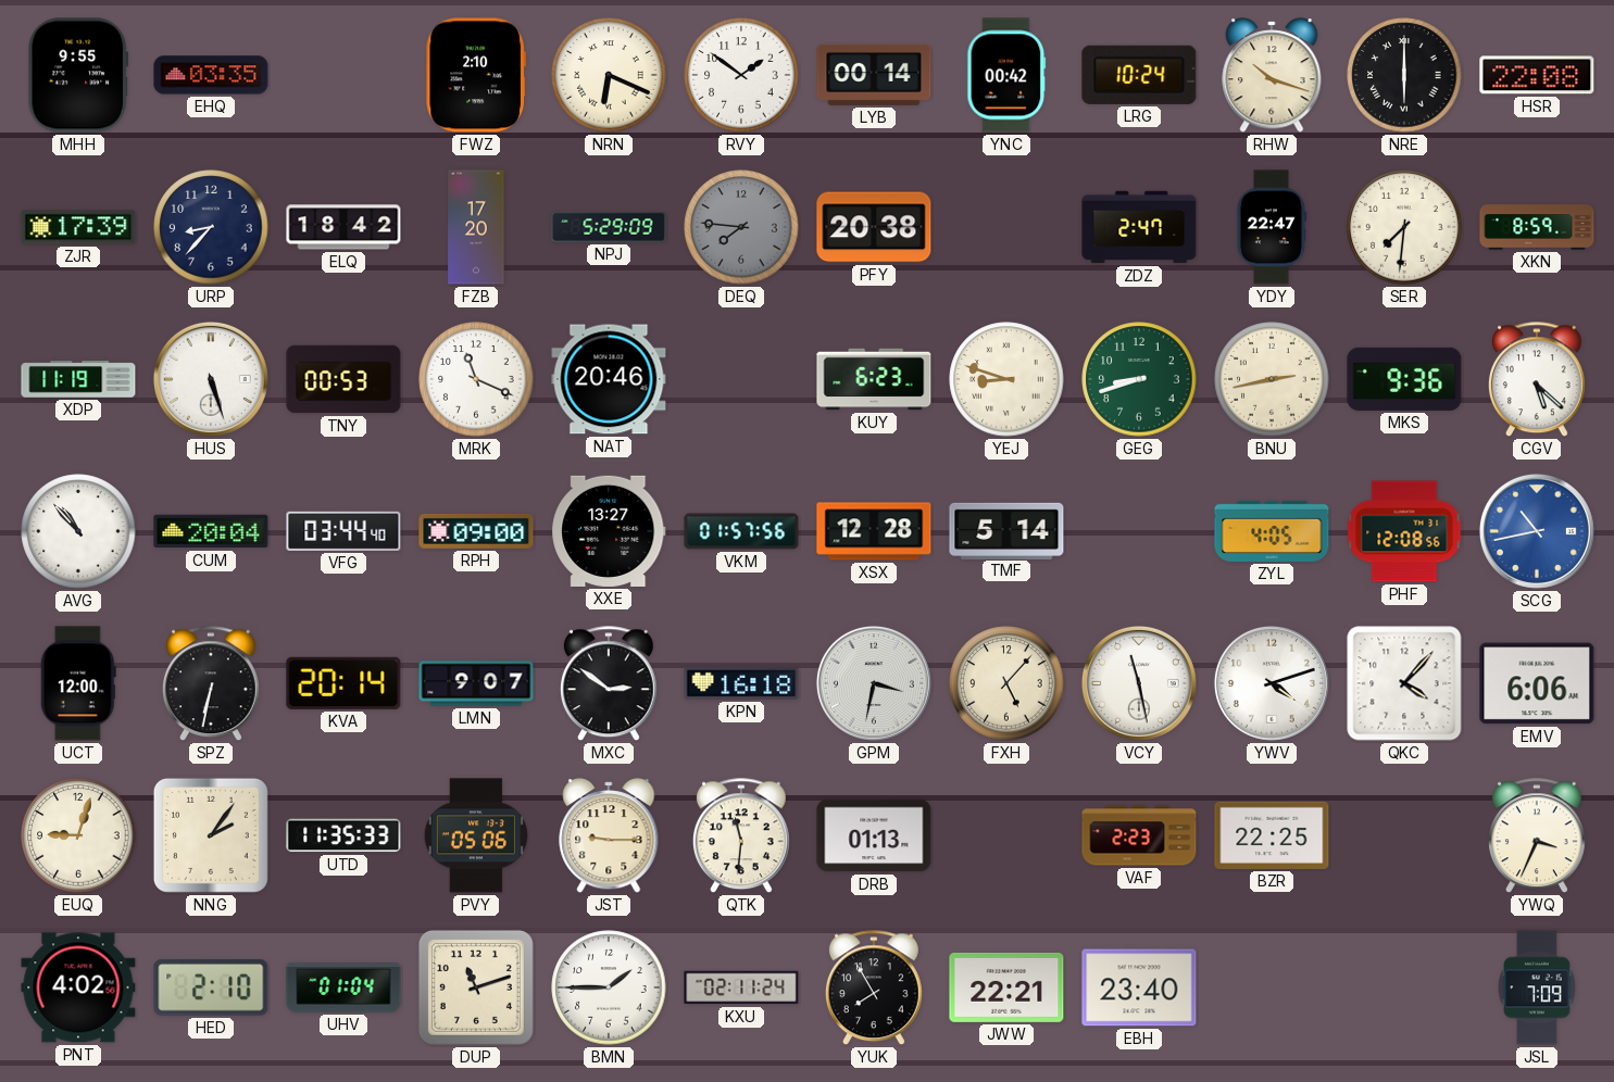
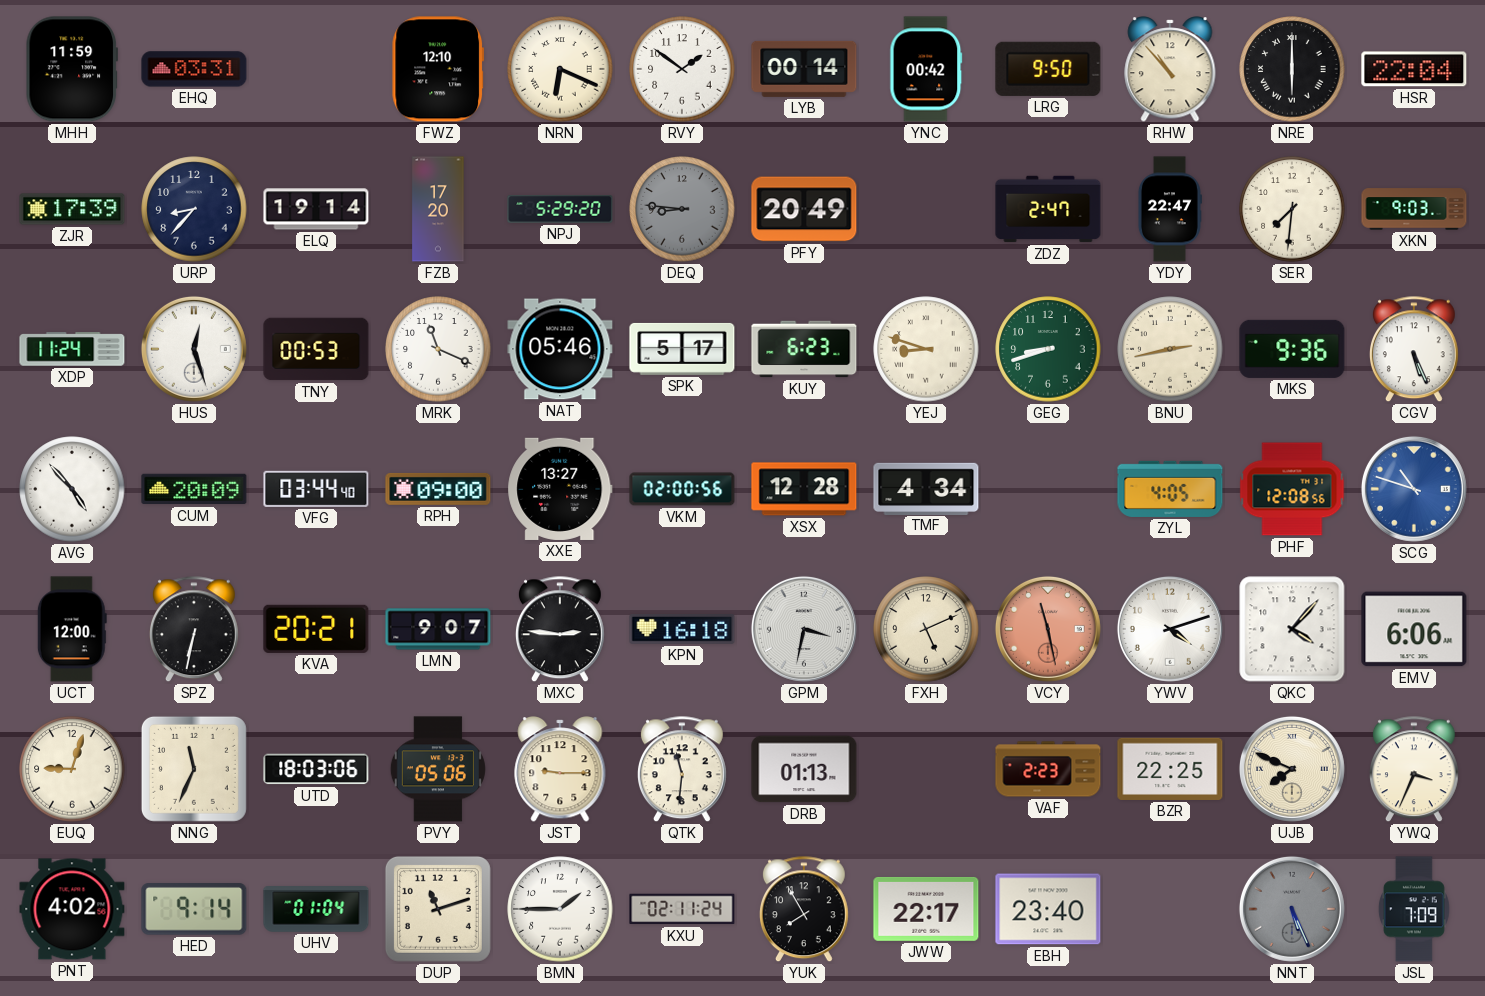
MHH: 9:55 -> 11:59 (71, 69)
EHQ: 03:35 -> 03:31 (194, 69)
FWZ: 2:10 -> 12:10 (438, 69)
LRG: 10:24 -> 9:50 (1048, 69)
RHW: 10:18 -> 10:53 (1170, 69)
HSR: 22:08 -> 22:04 (1414, 69)
ELQ: 18:42 -> 19:14 (316, 209)
NPJ: 5:29:09 -> 5:29:20 (560, 209)
DEQ: 7:46 -> 8:46 (682, 209)
PFY: 20:38 -> 20:49 (804, 209)
XKN: 8:59 -> 9:03 (1414, 209)
XDP: 11:19 -> 11:24 (72, 349)
HUS: 5:27 -> 12:27 (194, 349)
NAT: 20:46 -> 05:46 (560, 349)
SPK: none -> 5:17 (682, 349)
CGV: 5:22 -> 5:26 (1414, 350)
AVG: 10:53 -> 4:53 (72, 489)
CUM: 20:04 -> 20:09 (194, 489)
VKM: 01:57 -> 02:00 (682, 489)
TMF: 5:14 -> 4:34 (926, 488)
SCG: 10:43 -> 10:48 (1414, 489)
KVA: 20:14 -> 20:21 (316, 629)
MXC: 2:51 -> 2:46 (560, 630)
FXH: 5:07 -> 5:11 (926, 629)
VCY dial: white -> salmon (1048, 629)
NNG: 2:06 -> 11:34 (194, 769)
UTD: 11:35 -> 18:03 (316, 769)
UJB: none -> 7:49 (1292, 769)
HED: 2:10 -> 9:14 (194, 910)
JWW: 22:21 -> 22:17 (926, 909)
NNT: none -> 5:26 (1292, 909)
